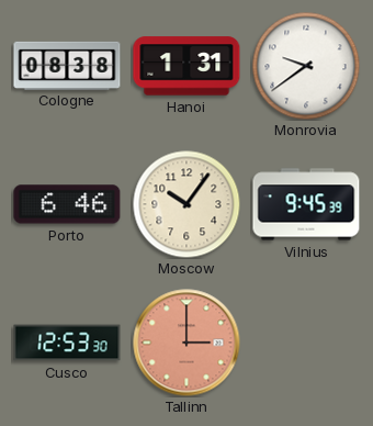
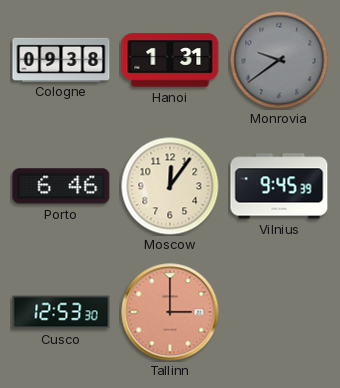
Cologne: 08:38 -> 09:38 (61, 59)
Monrovia dial: white -> grey (279, 60)
Moscow: 10:06 -> 12:06 (170, 186)
